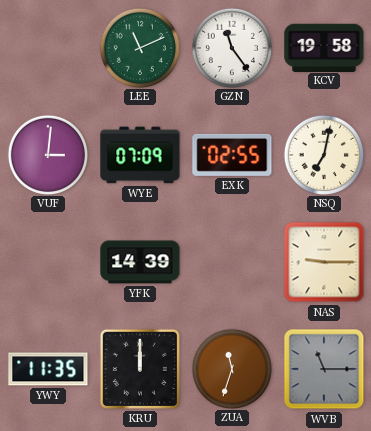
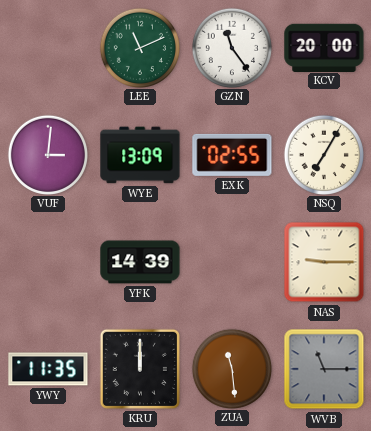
KCV: 19:58 -> 20:00 (324, 47)
WYE: 07:09 -> 13:09 (140, 155)
NSQ: 7:02 -> 7:05 (323, 154)
ZUA: 11:33 -> 11:29 (231, 368)
